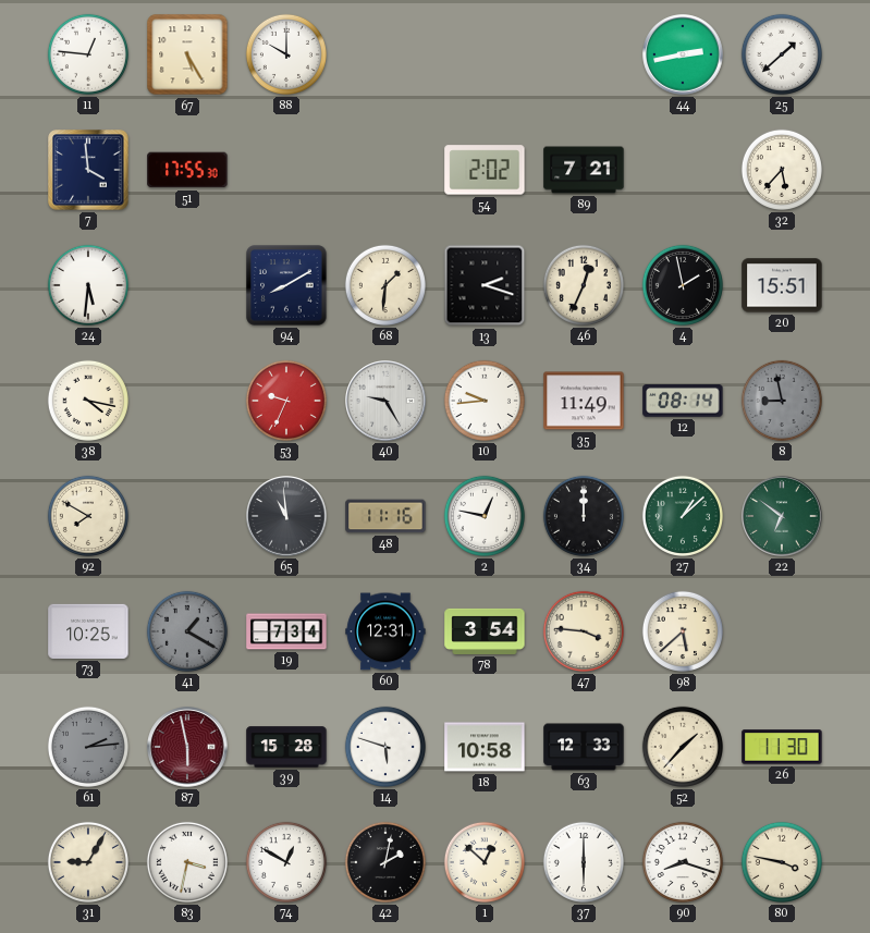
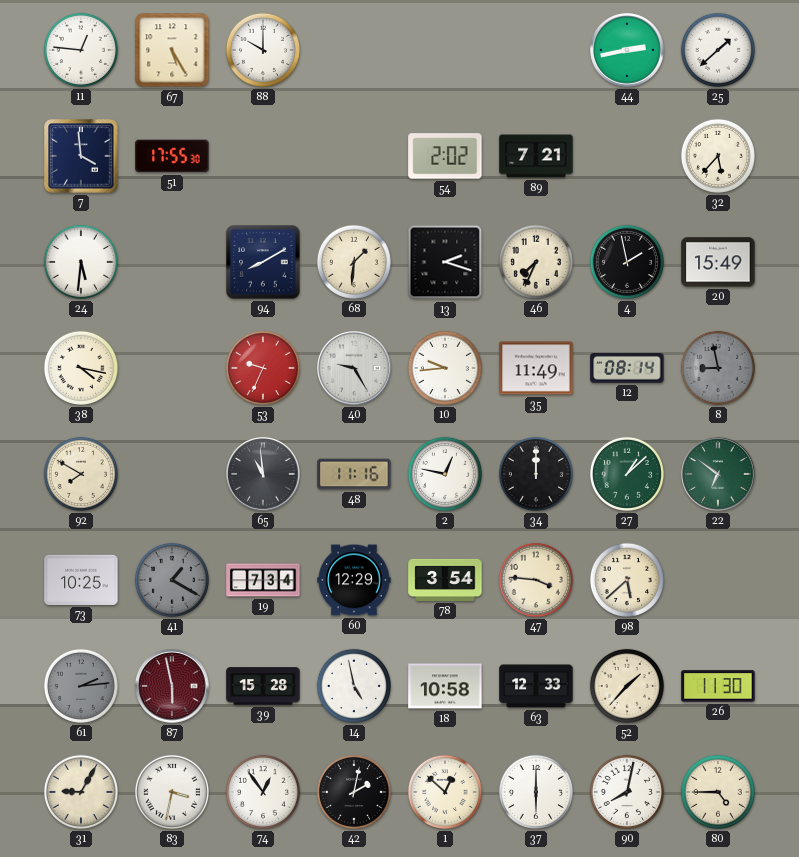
46: 12:34 -> 7:34 (536, 262)
20: 15:51 -> 15:49 (718, 262)
60: 12:31 -> 12:29 (354, 580)
14: 5:48 -> 4:58 (354, 686)
74: 12:50 -> 12:54 (263, 792)
90: 8:18 -> 8:02 (627, 792)
80: 3:47 -> 4:45 (718, 792)
